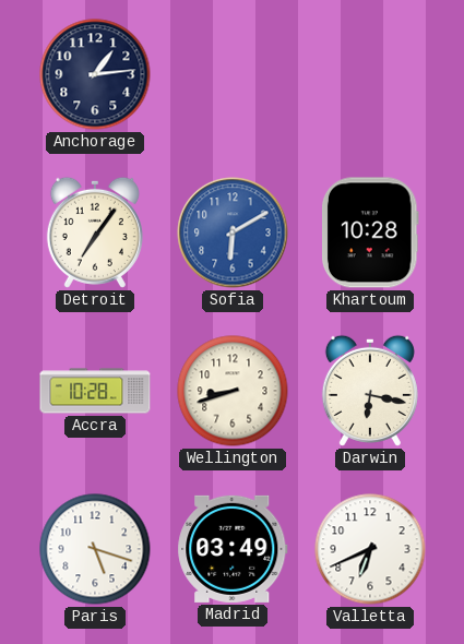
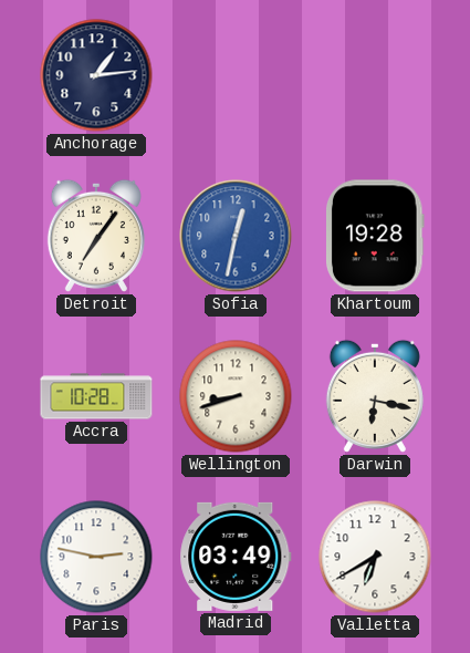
Sofia: 6:10 -> 12:32 (236, 236)
Khartoum: 10:28 -> 19:28 (376, 236)
Paris: 5:18 -> 2:47 (96, 557)
Valletta: 6:41 -> 6:40 (375, 557)
